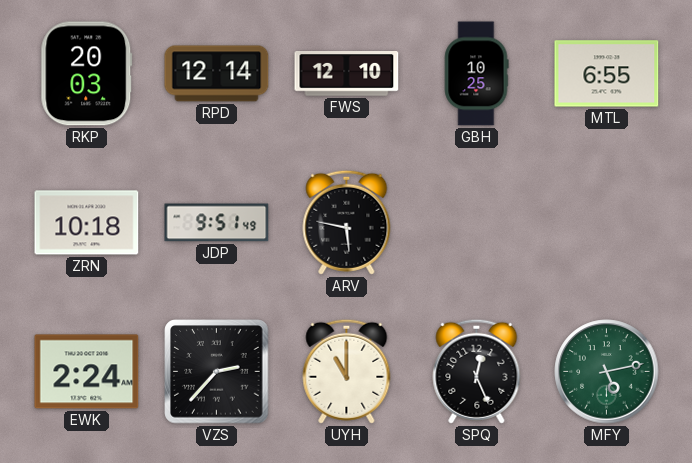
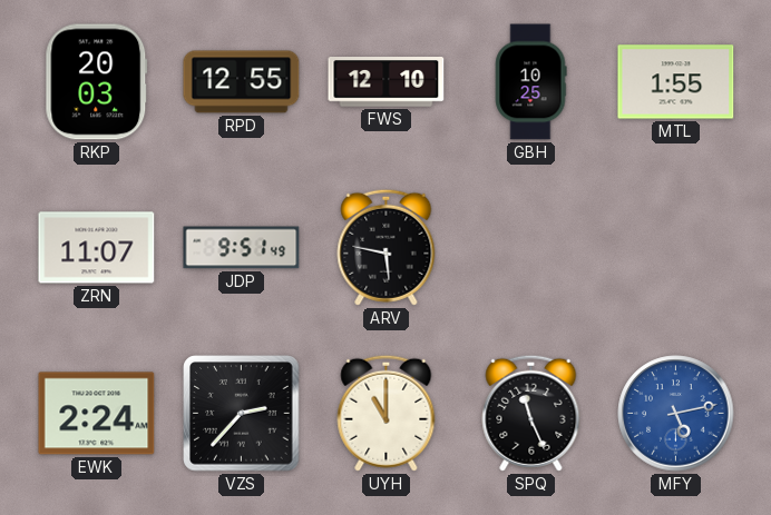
RPD: 12:14 -> 12:55 (242, 82)
MTL: 6:55 -> 1:55 (676, 82)
ZRN: 10:18 -> 11:07 (97, 248)
SPQ: 12:26 -> 11:26 (531, 413)
MFY dial: green -> blue (676, 414)
